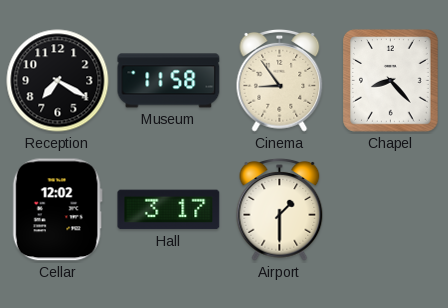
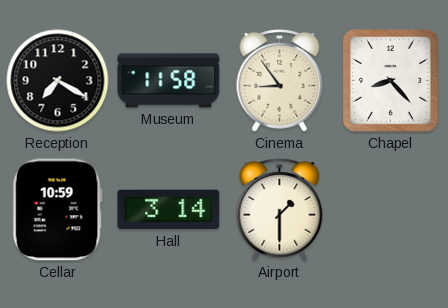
Cellar: 12:02 -> 10:59 (57, 210)
Hall: 3:17 -> 3:14 (169, 210)
